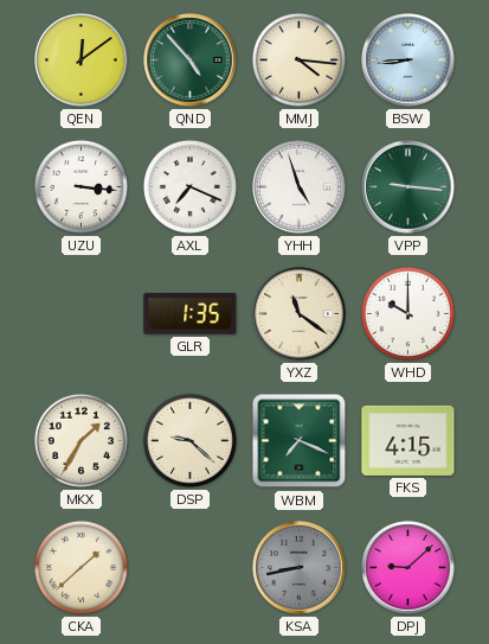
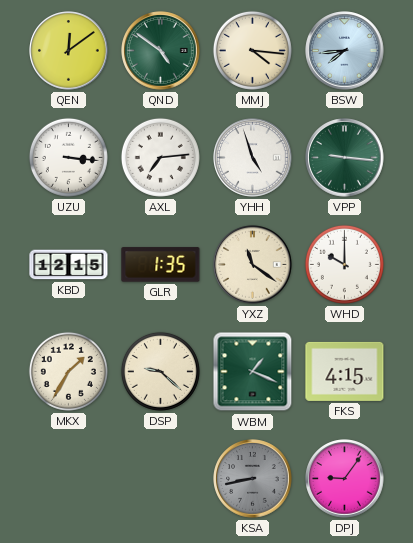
QND: 4:53 -> 4:51 (161, 51)
BSW: 8:44 -> 7:44 (345, 51)
AXL: 7:19 -> 7:14 (160, 157)
KBD: none -> 12:15 (69, 265)
WBM: 7:19 -> 1:19 (253, 372)
CKA: 1:38 -> none (81, 567)
DPJ: 9:08 -> 9:06 (345, 479)
